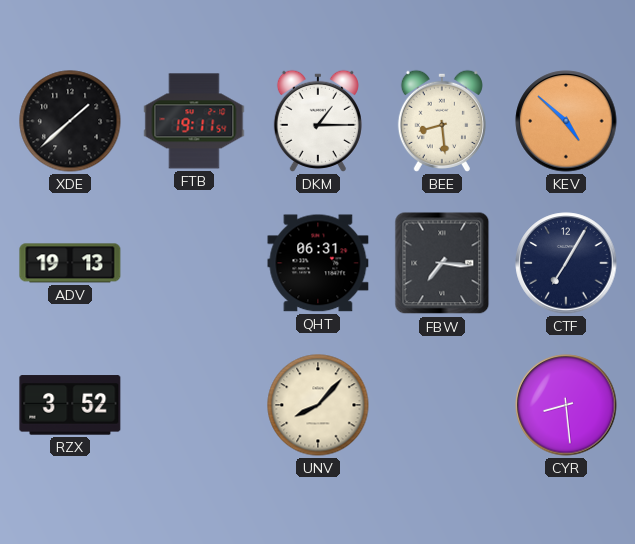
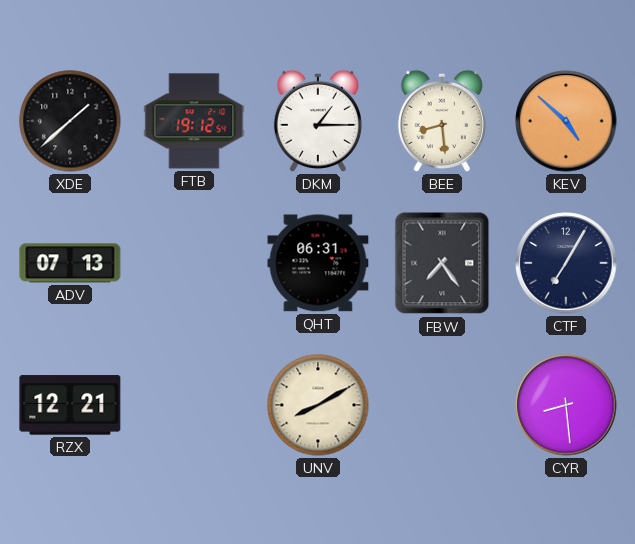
FTB: 19:11 -> 19:12 (194, 121)
ADV: 19:13 -> 07:13 (70, 263)
FBW: 7:16 -> 7:24 (442, 263)
RZX: 3:52 -> 12:21 (70, 405)
UNV: 8:07 -> 8:10 (318, 405)
